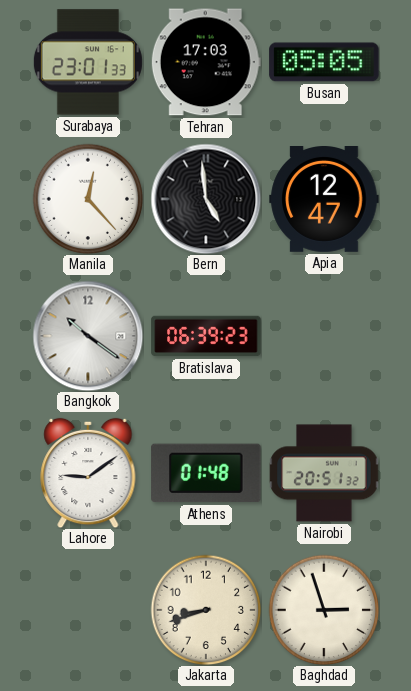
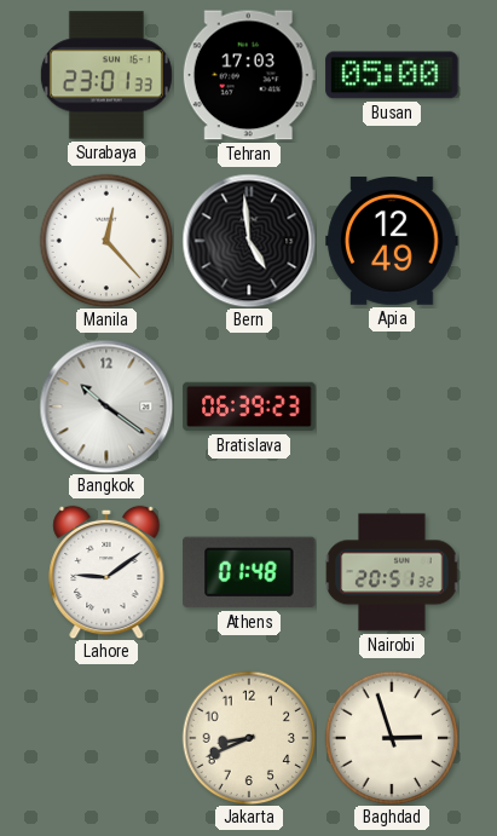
Busan: 05:05 -> 05:00 (392, 75)
Apia: 12:47 -> 12:49 (392, 242)
Jakarta: 8:42 -> 8:41 (249, 738)
